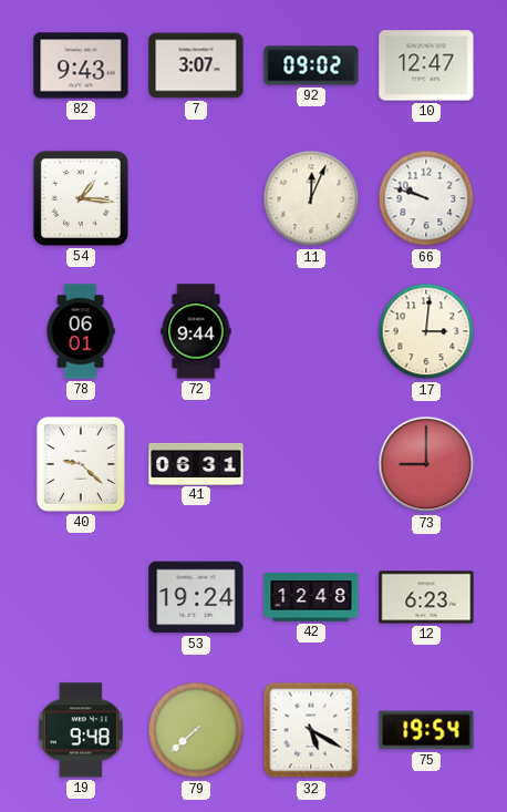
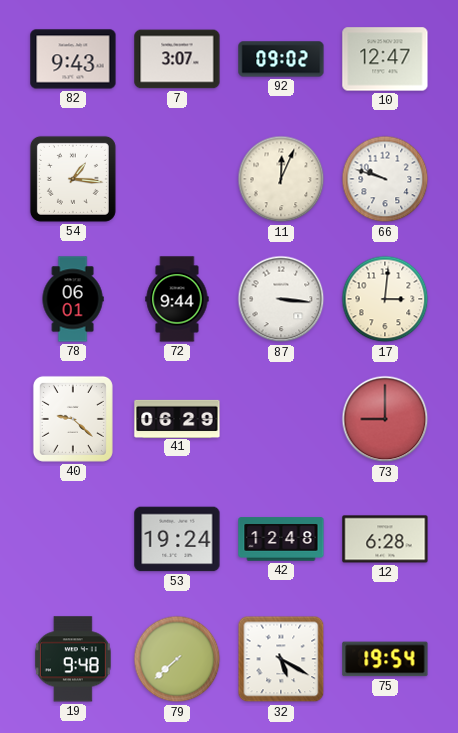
87: none -> 3:16 (281, 299)
41: 06:31 -> 06:29 (177, 418)
12: 6:23 -> 6:28 (385, 539)
